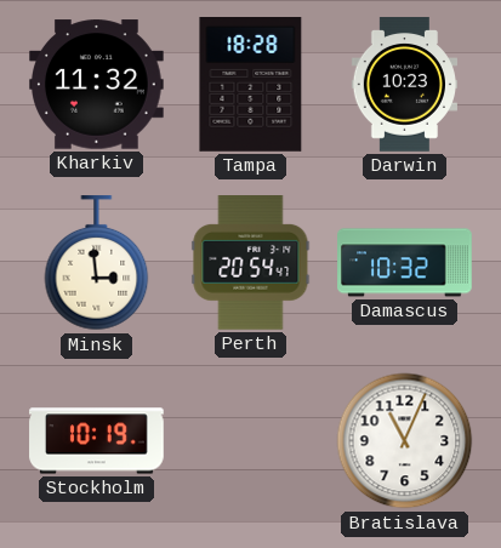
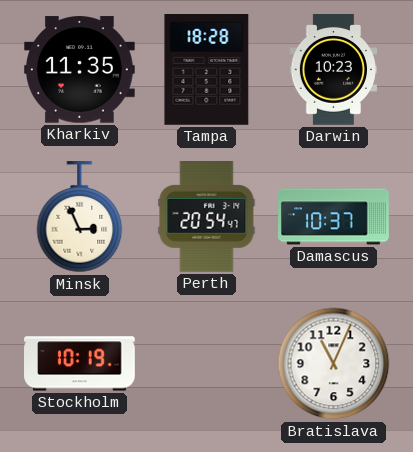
Kharkiv: 11:32 -> 11:35 (80, 70)
Minsk: 2:59 -> 2:56 (80, 217)
Damascus: 10:32 -> 10:37 (334, 217)
